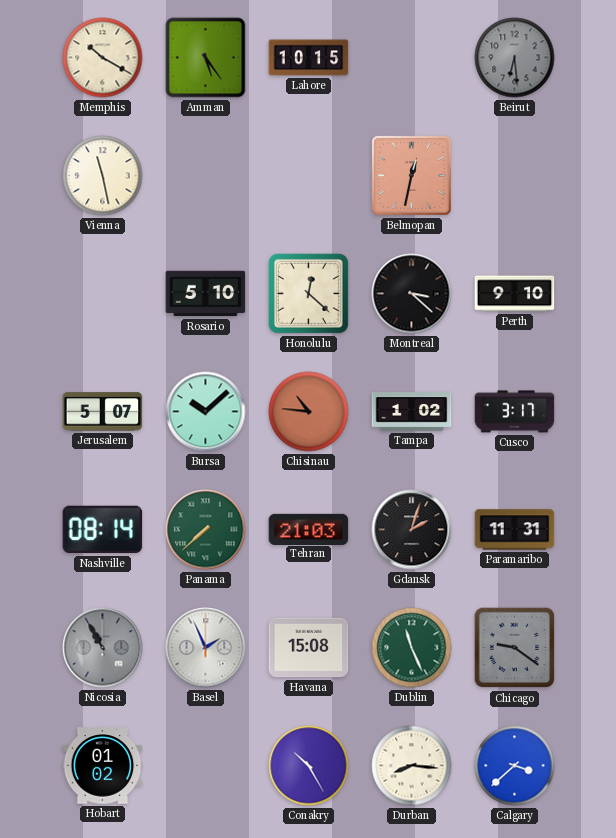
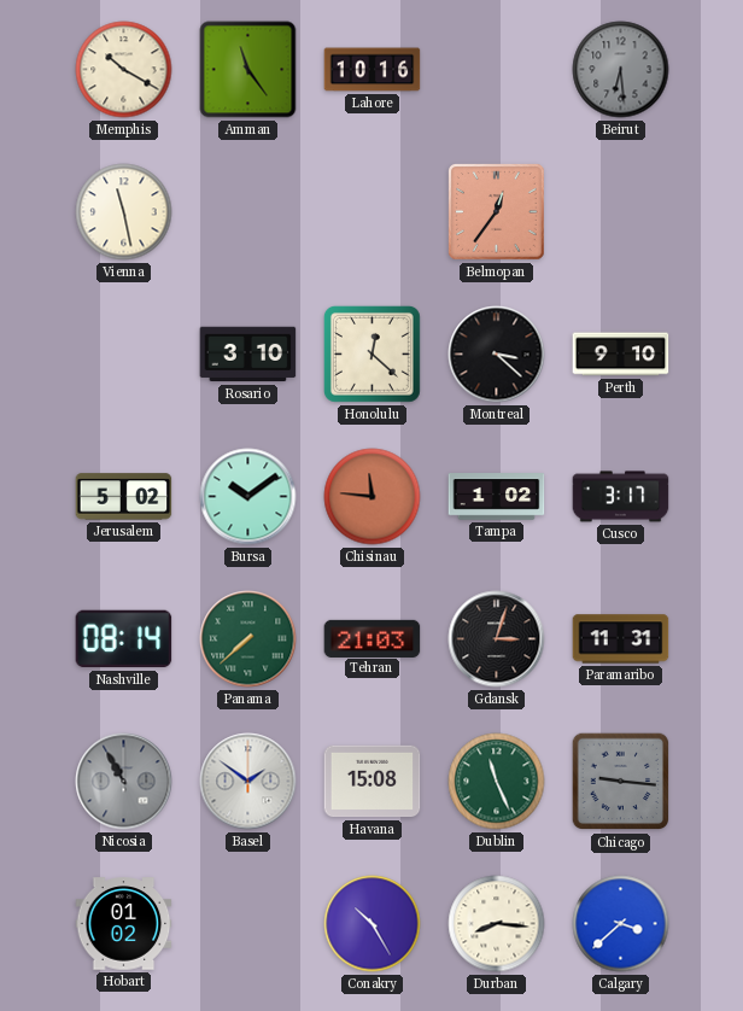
Amman: 5:24 -> 11:24 (248, 70)
Lahore: 10:15 -> 10:16 (373, 70)
Belmopan: 12:32 -> 12:36 (497, 212)
Rosario: 5:10 -> 3:10 (248, 355)
Jerusalem: 5:07 -> 5:02 (124, 497)
Bursa: 10:08 -> 10:09 (248, 497)
Chisinau: 10:46 -> 11:46 (373, 497)
Gdansk: 2:03 -> 3:03 (497, 639)
Basel: 1:56 -> 1:51 (248, 782)
Chicago: 9:21 -> 9:16 (621, 782)
